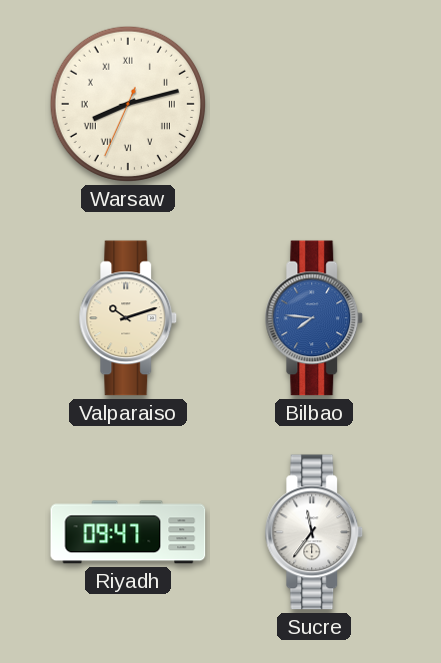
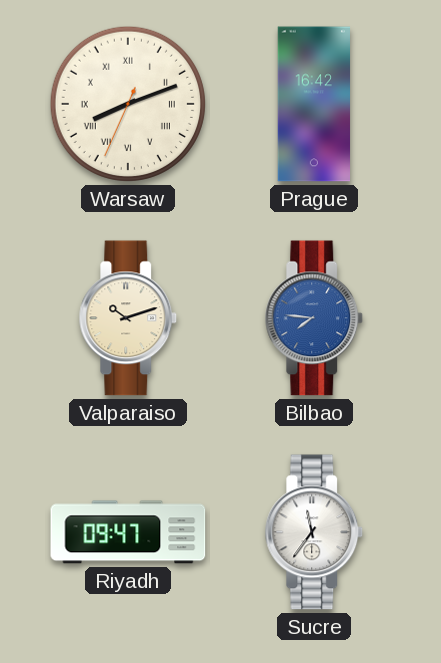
Warsaw: 8:12 -> 8:11 (128, 104)
Prague: none -> 16:42 (314, 104)
